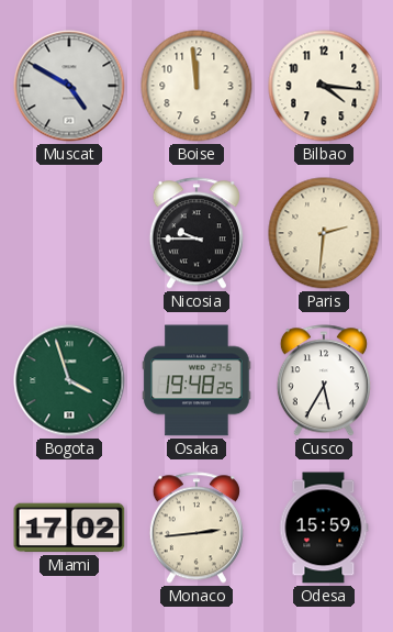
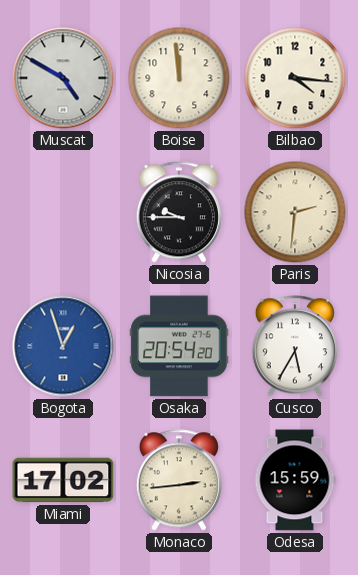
Bogota: 3:57 -> 12:57 (63, 346)
Bogota dial: green -> blue (63, 346)
Osaka: 19:48 -> 20:54 (179, 346)
